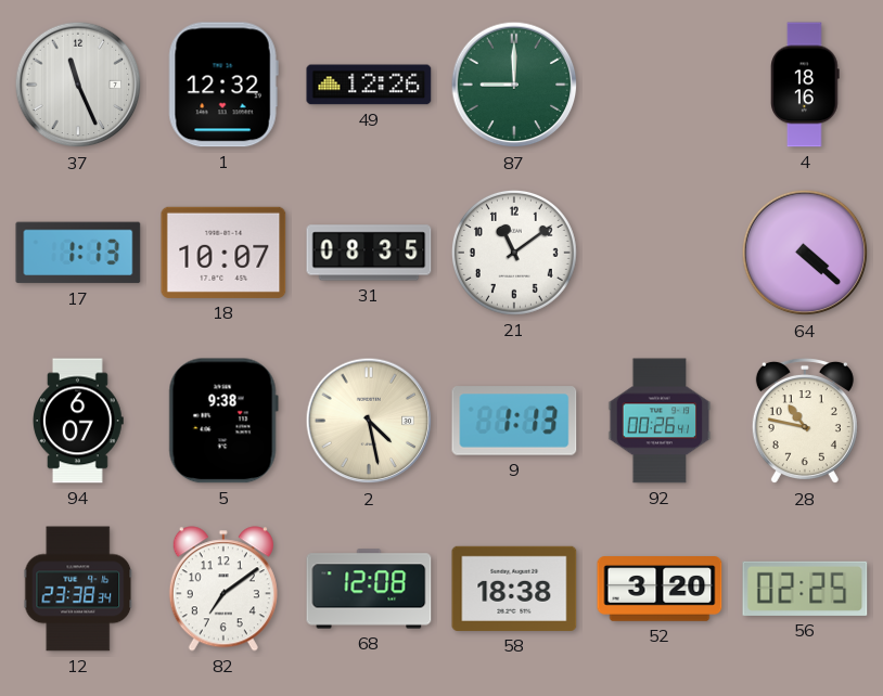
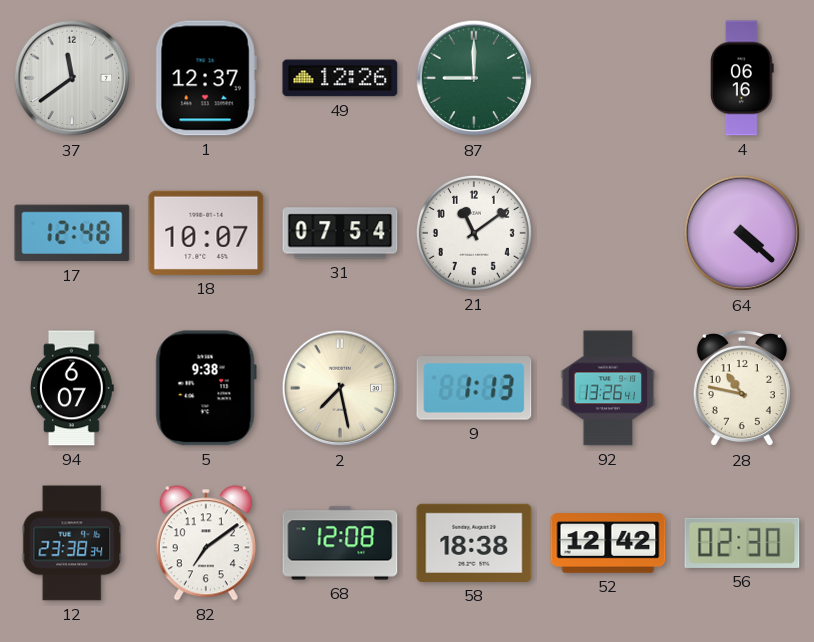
37: 11:26 -> 11:39 (72, 78)
1: 12:32 -> 12:37 (206, 78)
4: 18:16 -> 06:16 (742, 78)
17: 1:13 -> 12:48 (72, 233)
31: 08:35 -> 07:54 (340, 233)
2: 4:28 -> 7:28 (340, 388)
92: 00:26 -> 13:26 (608, 388)
52: 3:20 -> 12:42 (608, 543)
56: 02:25 -> 02:30 (742, 543)
